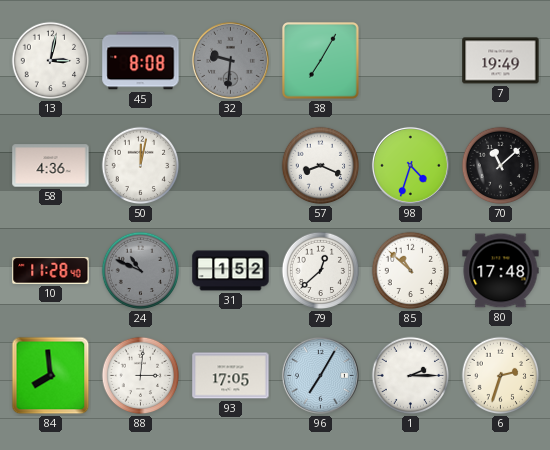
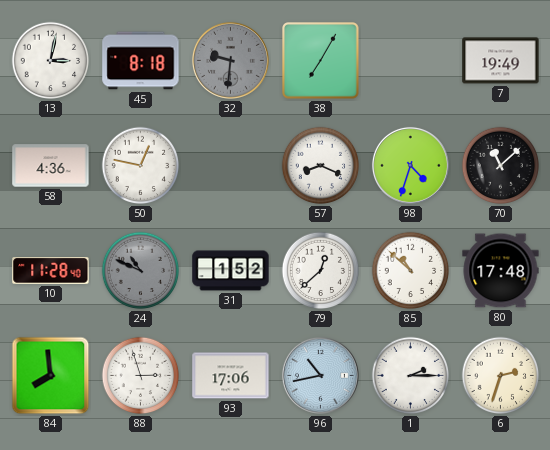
45: 8:08 -> 8:18 (141, 61)
50: 12:02 -> 12:47 (141, 166)
88: 3:01 -> 2:57 (141, 376)
93: 17:05 -> 17:06 (231, 376)
96: 7:05 -> 10:43 (320, 375)
